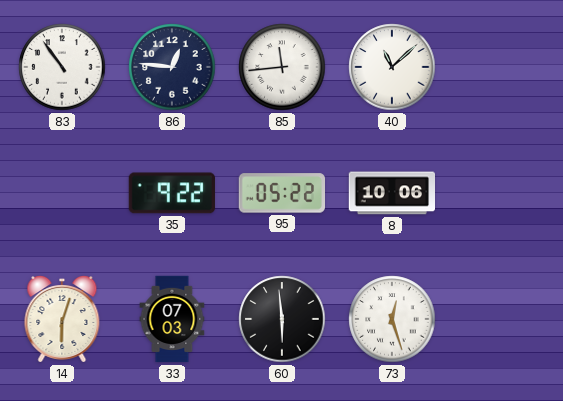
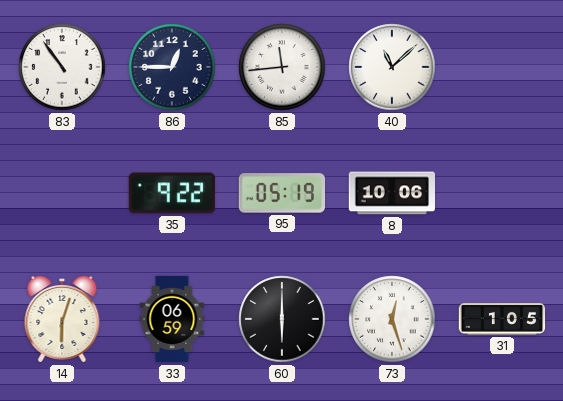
86: 12:46 -> 12:45 (172, 67)
95: 05:22 -> 05:19 (281, 193)
33: 07:03 -> 06:59 (172, 319)
60: 5:59 -> 6:00 (282, 319)
31: none -> 1:05 (502, 319)
